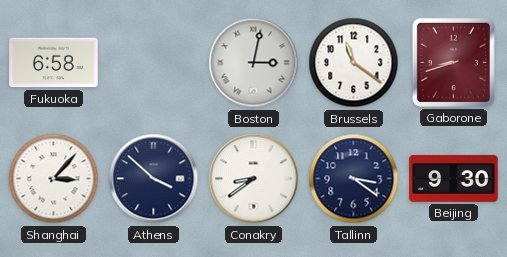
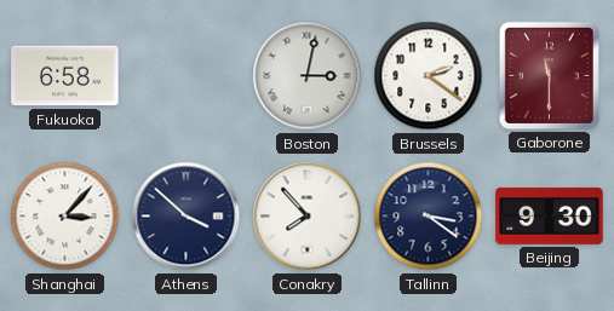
Brussels: 11:21 -> 2:21 (429, 76)
Gaborone: 8:42 -> 11:30 (549, 75)
Conakry: 8:39 -> 7:53 (308, 217)
